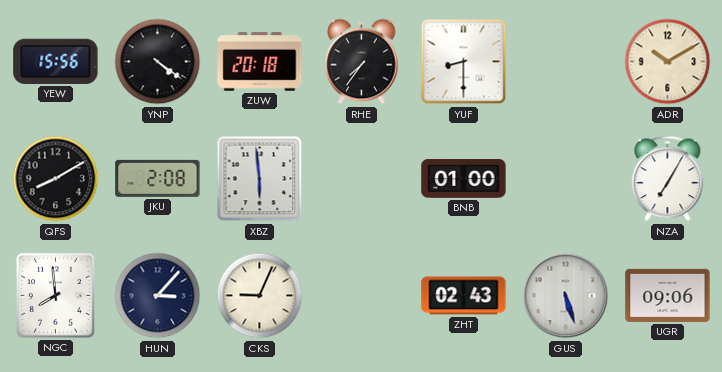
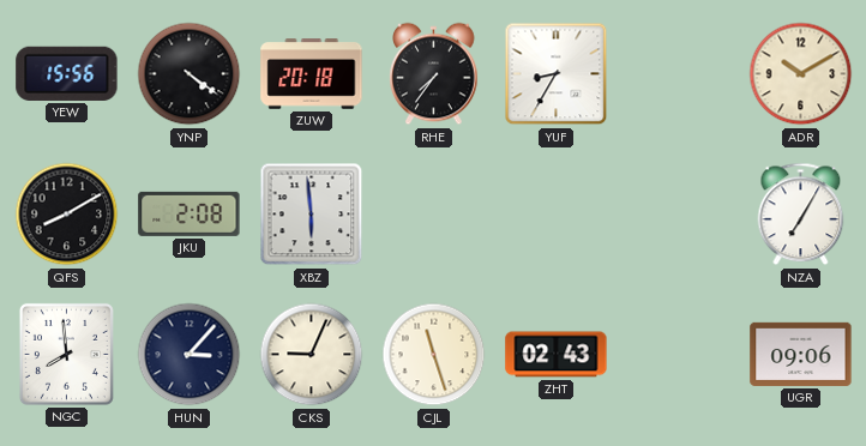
YUF: 8:30 -> 8:35 (557, 74)
BNB: 01:00 -> none (464, 179)
CJL: none -> 11:27 (434, 355)
GUS: 5:27 -> none (566, 296)
